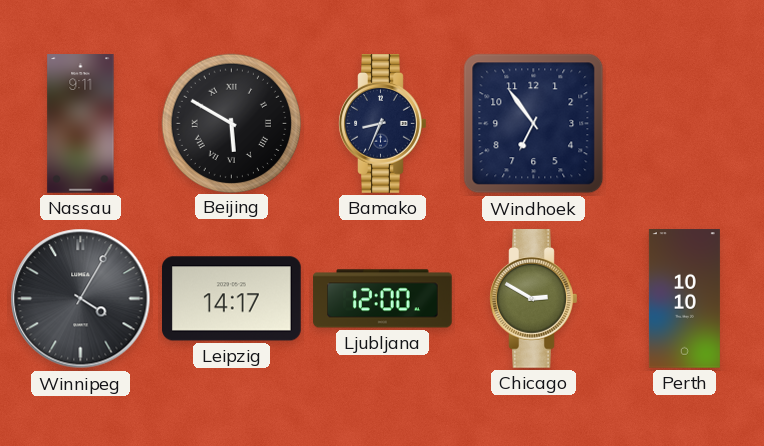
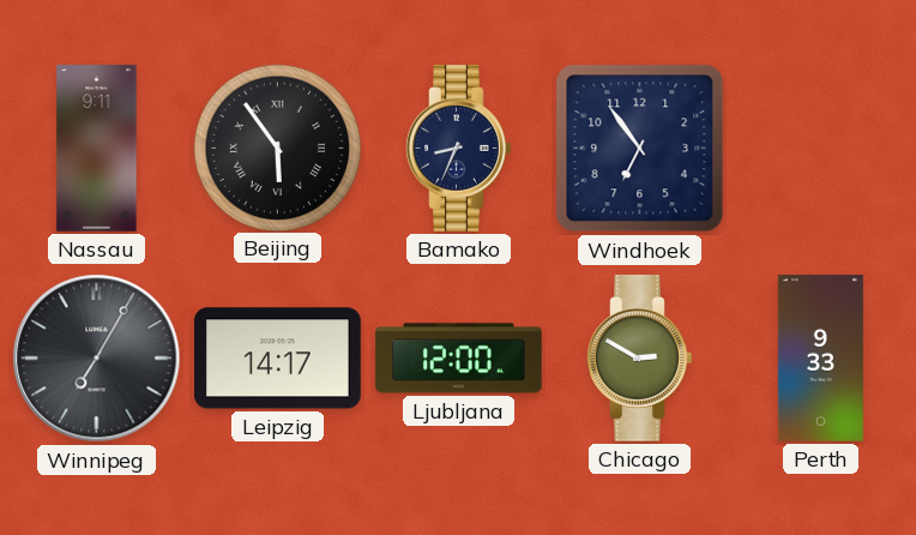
Beijing: 5:50 -> 5:54 (277, 148)
Winnipeg: 4:05 -> 7:05 (97, 359)
Perth: 10:10 -> 9:33 (820, 359)
